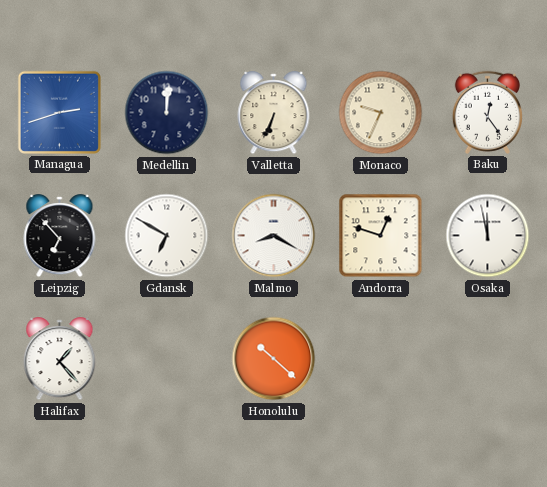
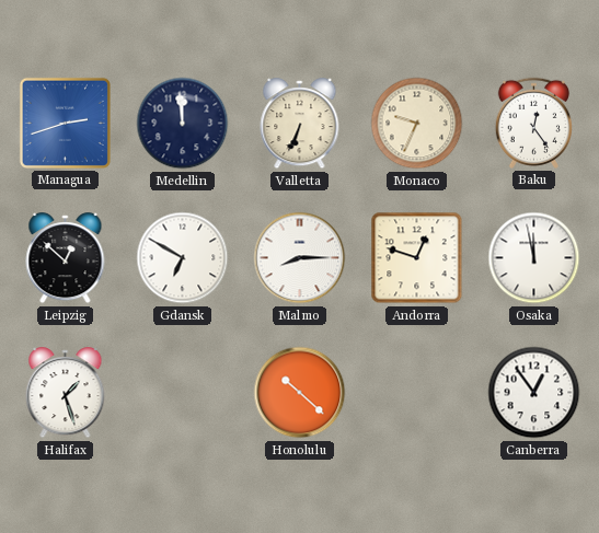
Medellin: 12:01 -> 11:59 (183, 124)
Leipzig: 6:53 -> 12:52 (66, 258)
Malmo: 8:20 -> 8:15 (300, 258)
Halifax: 1:23 -> 1:27 (66, 393)
Canberra: none -> 12:54 (534, 393)
